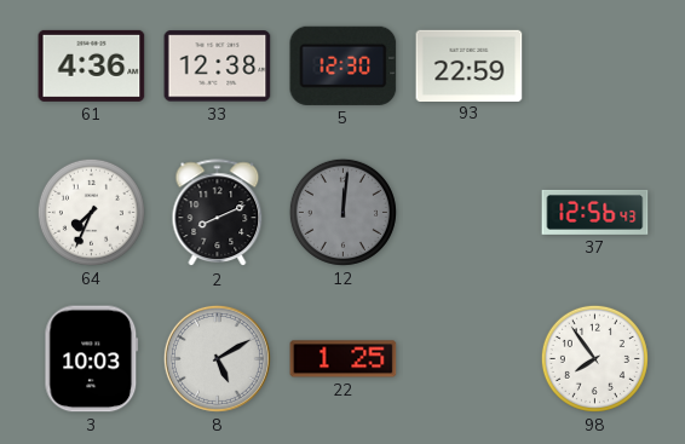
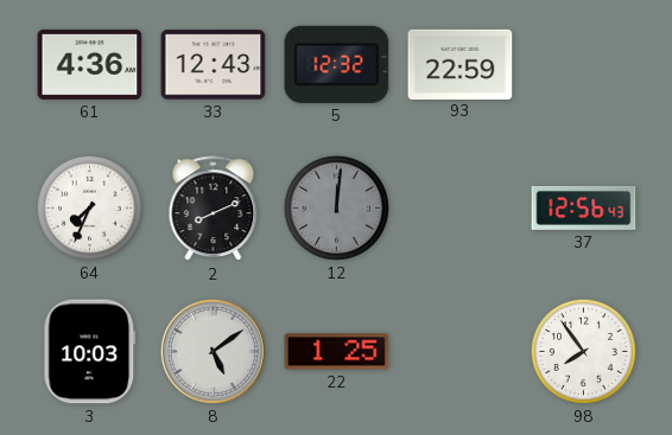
33: 12:38 -> 12:43 (214, 65)
5: 12:30 -> 12:32 (337, 64)
8: 5:10 -> 5:09 (213, 351)
